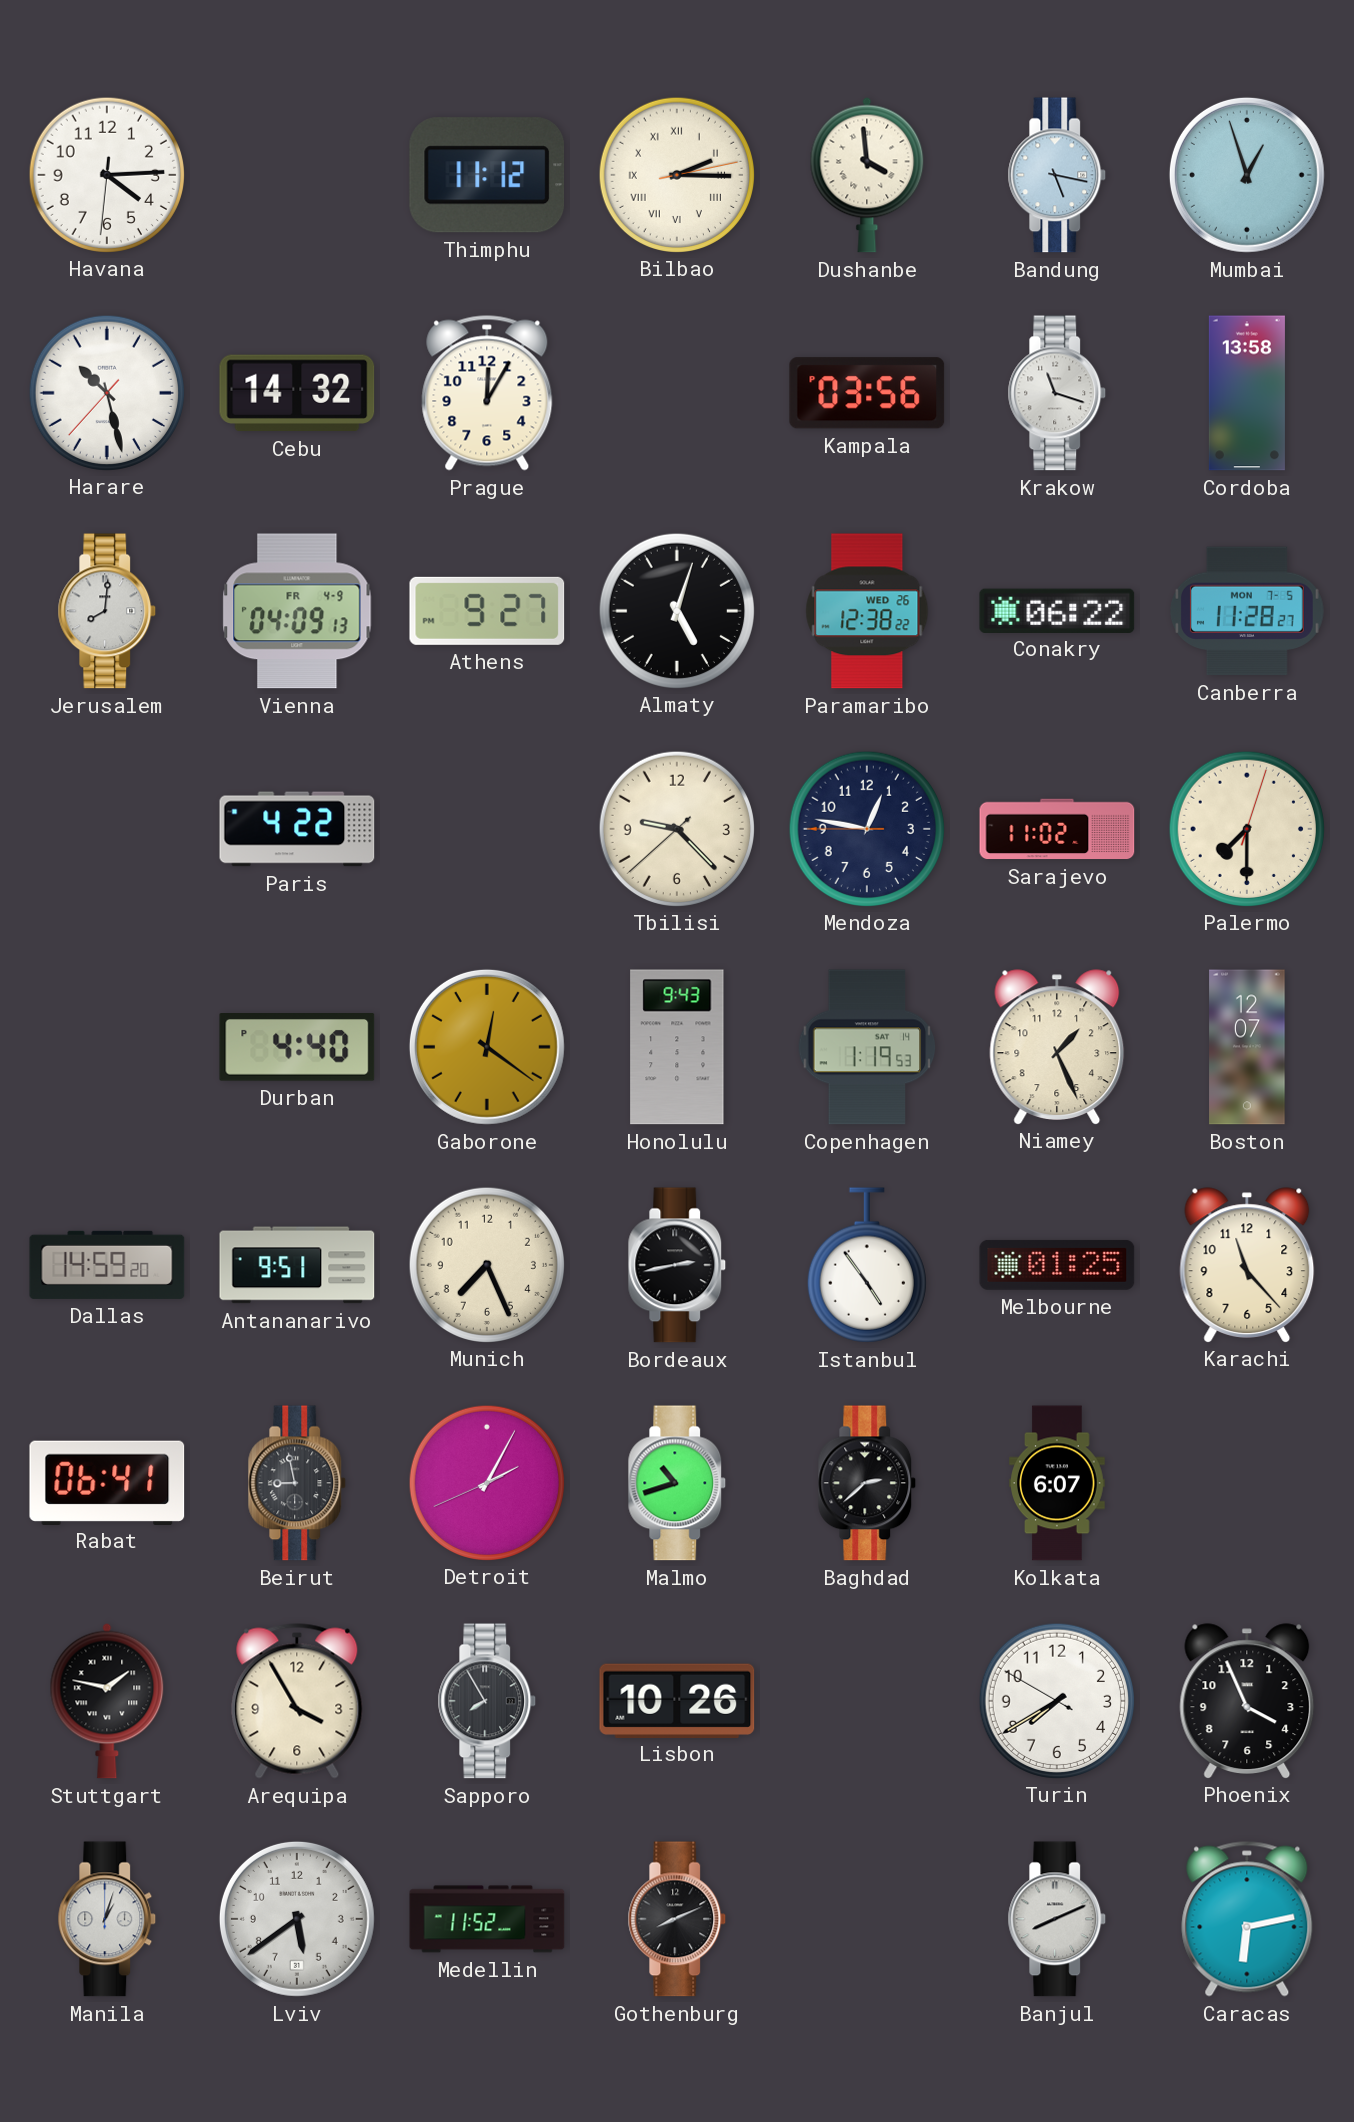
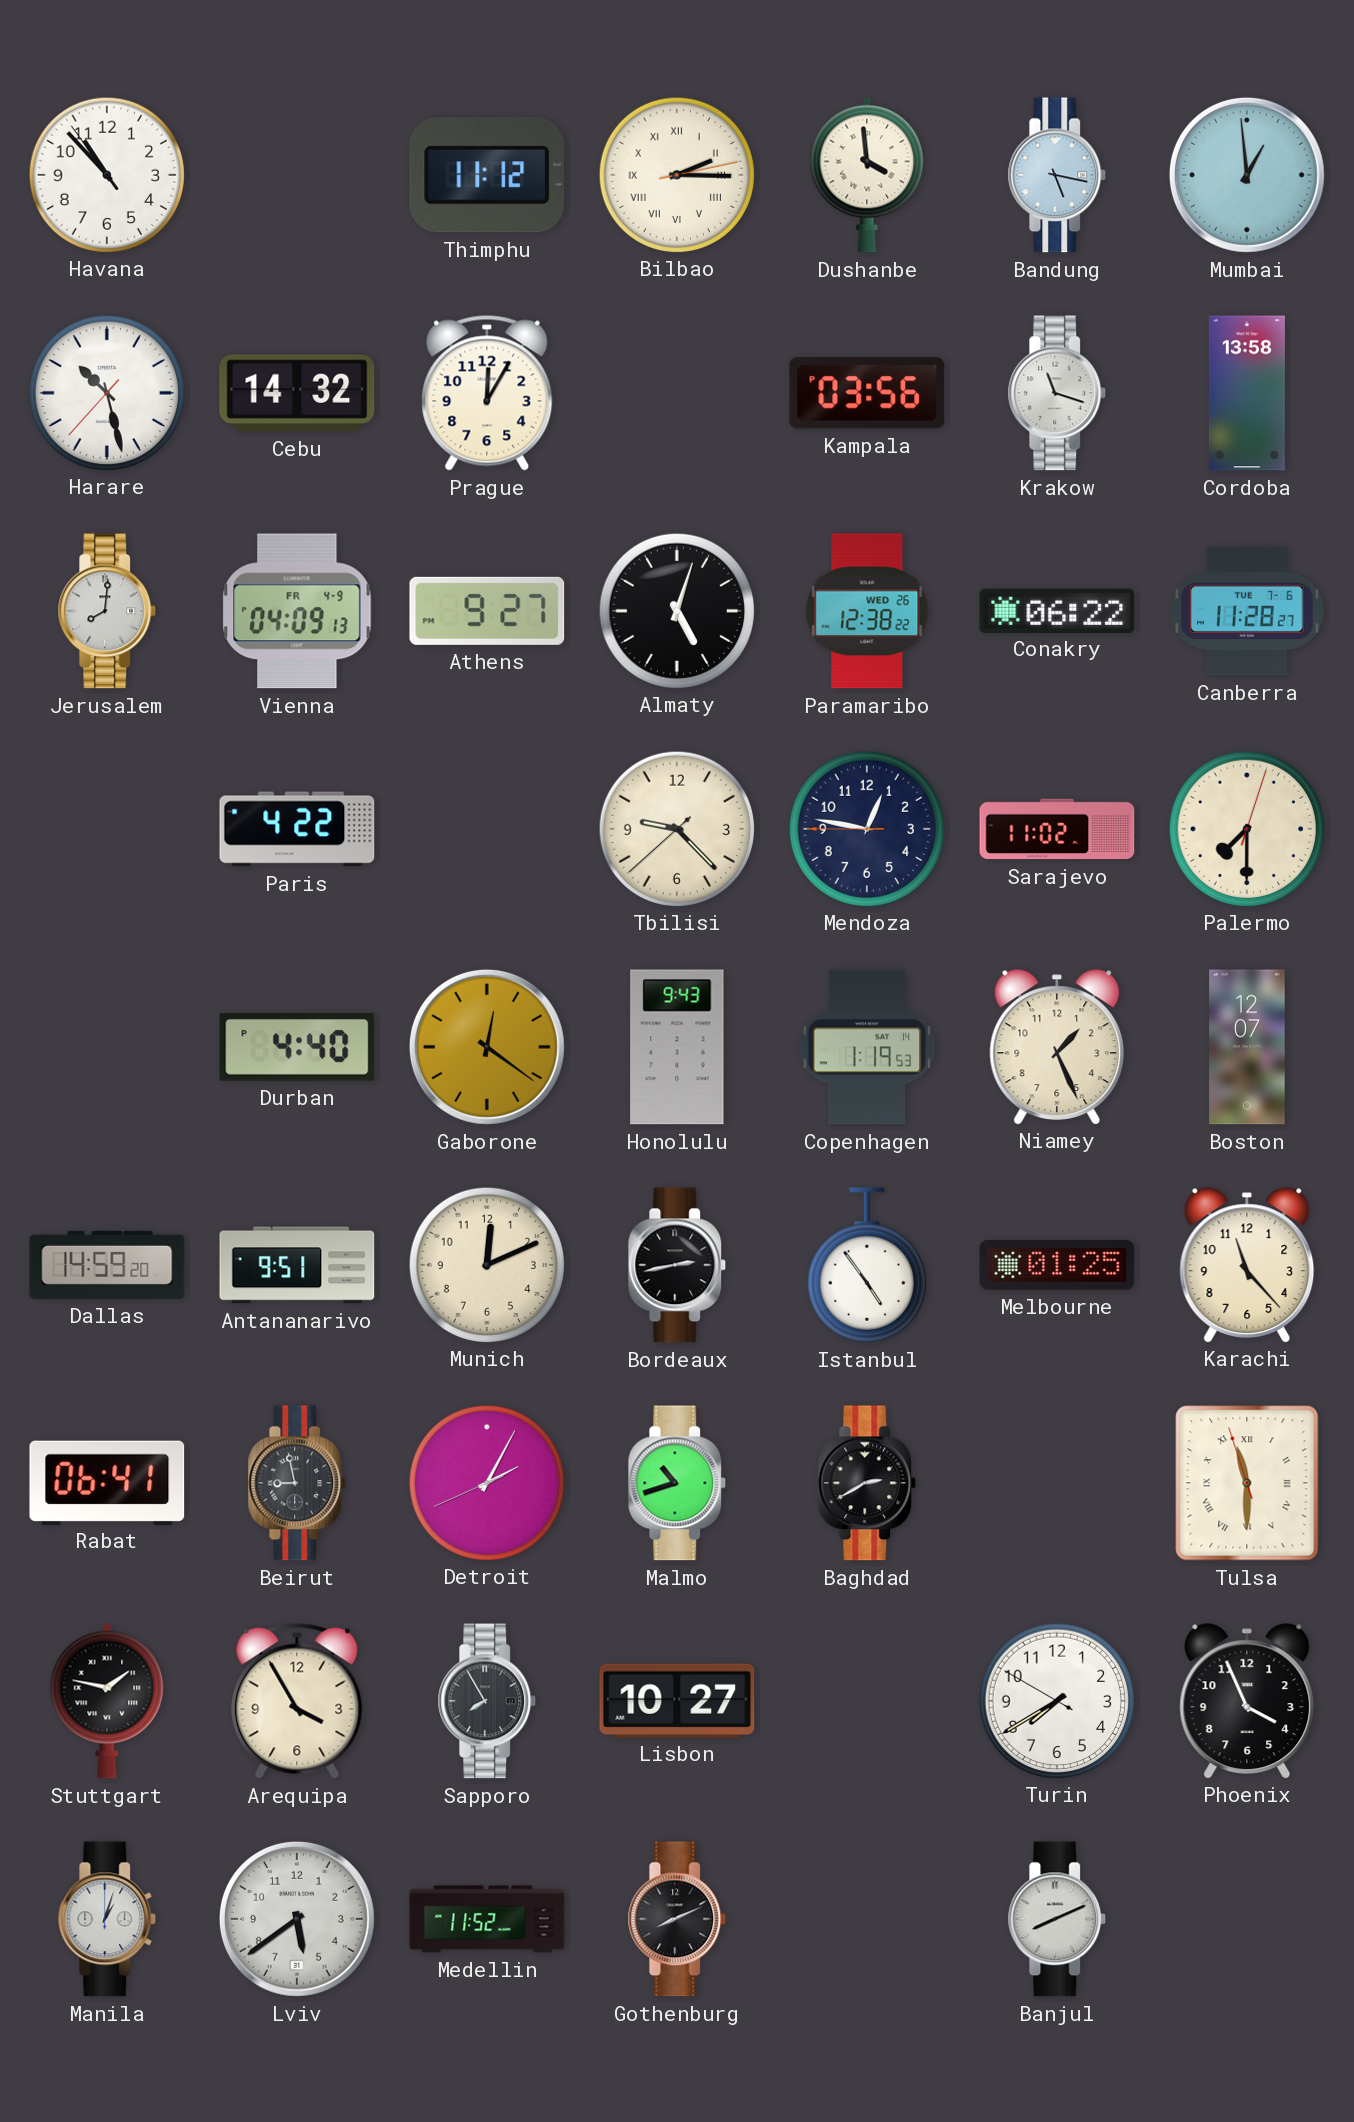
Havana: 4:14 -> 10:52 (106, 174)
Mumbai: 12:57 -> 12:59 (1247, 175)
Canberra date: MON 7-5 -> TUE 7-6 (1247, 611)
Munich: 7:26 -> 12:11 (486, 1264)
Baghdad: 2:38 -> 2:40 (867, 1483)
Kolkata: 6:07 -> none (1057, 1483)
Tulsa: none -> 11:29 (1247, 1483)
Lisbon: 10:26 -> 10:27 (677, 1700)
Caracas: 6:13 -> none (1247, 1919)
